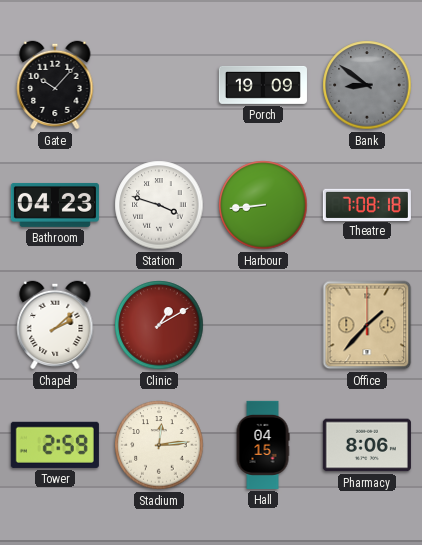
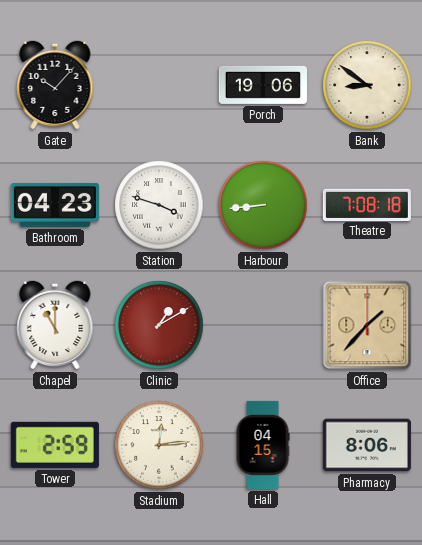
Porch: 19:09 -> 19:06 (263, 85)
Bank dial: grey -> cream (367, 85)
Chapel: 2:08 -> 11:00 (55, 325)
